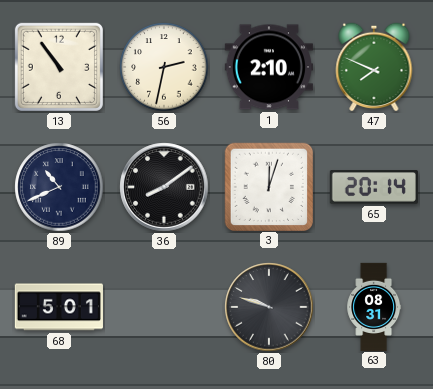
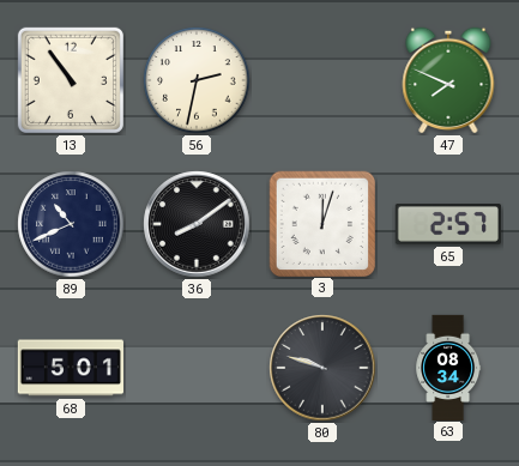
1: 2:10 -> none (269, 67)
65: 20:14 -> 2:57 (448, 224)
63: 08:31 -> 08:34 (448, 367)
